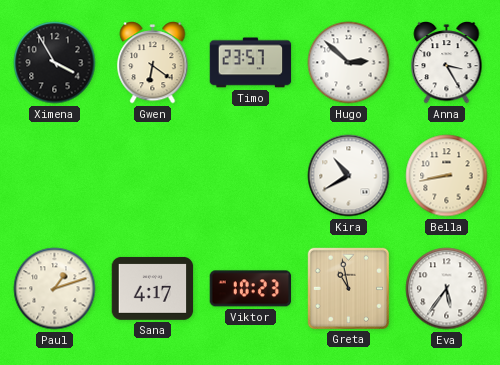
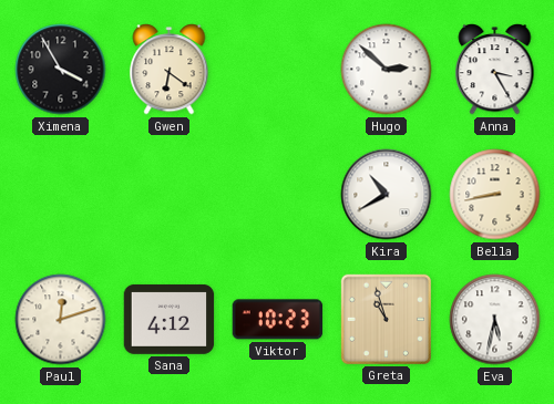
Timo: 23:57 -> none (251, 63)
Paul: 1:12 -> 12:12 (61, 320)
Sana: 4:17 -> 4:12 (170, 320)
Greta: 10:58 -> 10:57 (386, 319)
Eva: 5:36 -> 5:32 (495, 320)
